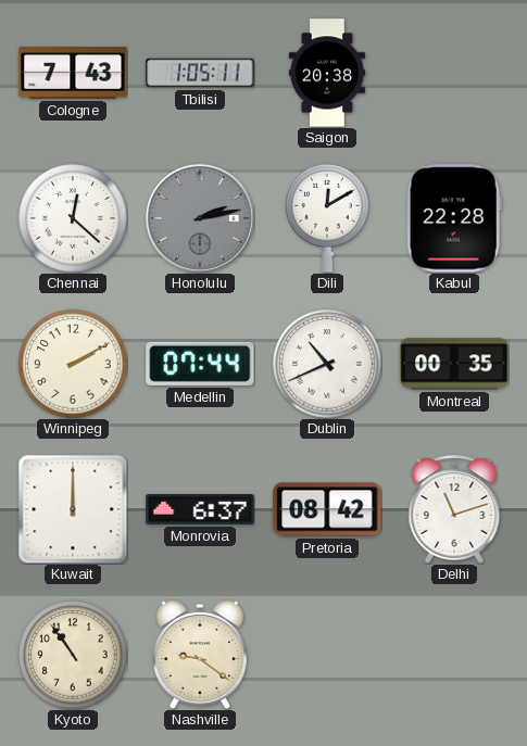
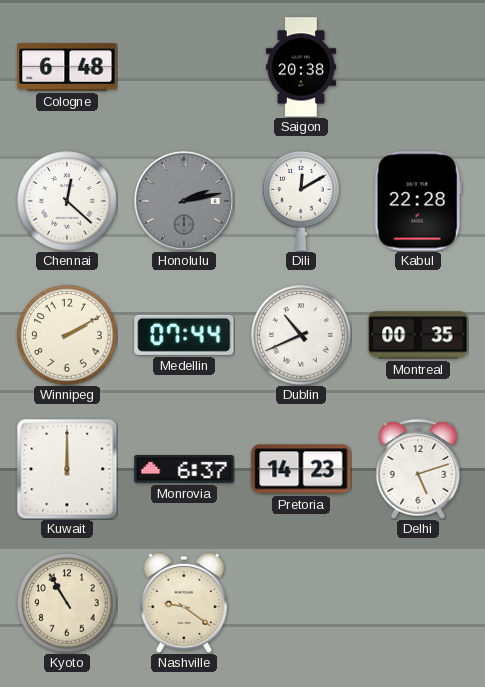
Cologne: 7:43 -> 6:48 (67, 67)
Tbilisi: 1:05 -> none (200, 73)
Pretoria: 08:42 -> 14:23 (301, 469)
Delhi: 11:12 -> 5:12 (418, 469)
Kyoto: 10:54 -> 10:55 (67, 603)
